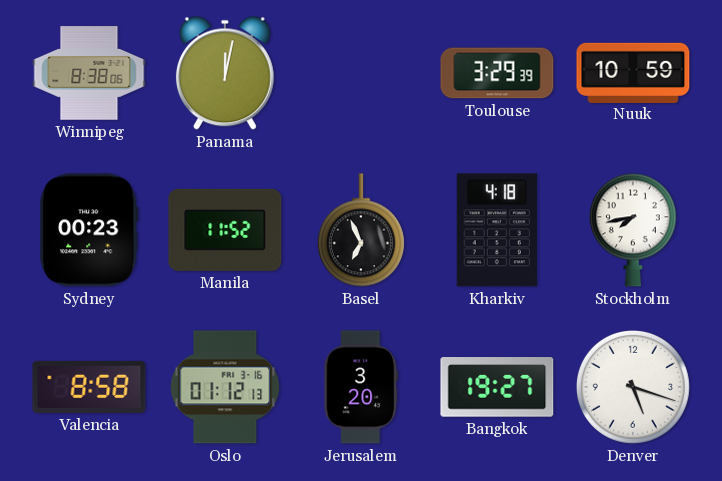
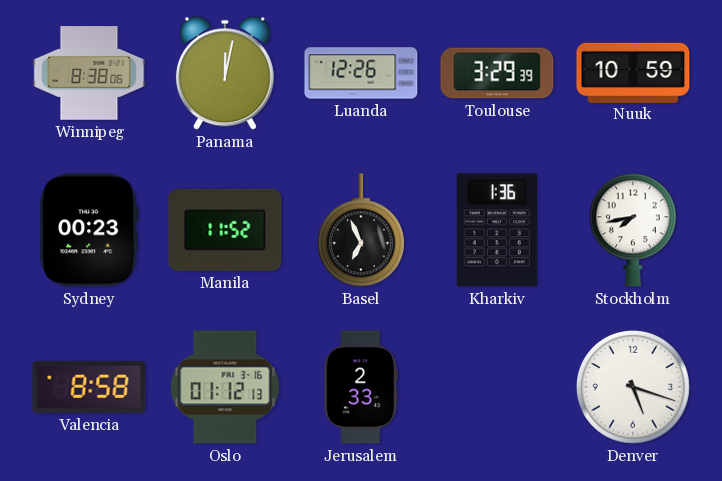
Luanda: none -> 12:26 (361, 73)
Kharkiv: 4:18 -> 1:36 (497, 230)
Jerusalem: 3:20 -> 2:33 (361, 387)
Bangkok: 19:27 -> none (497, 388)
